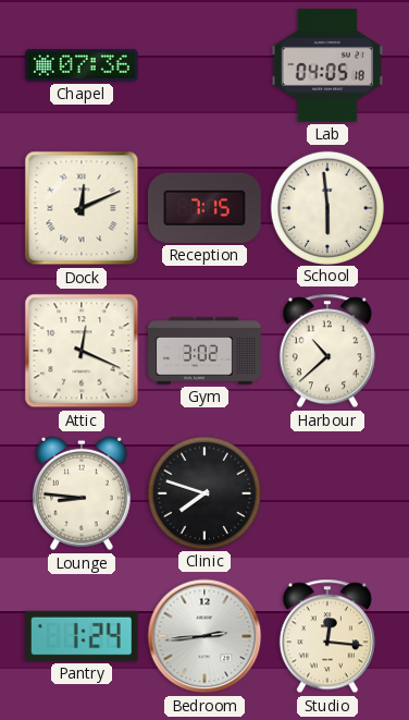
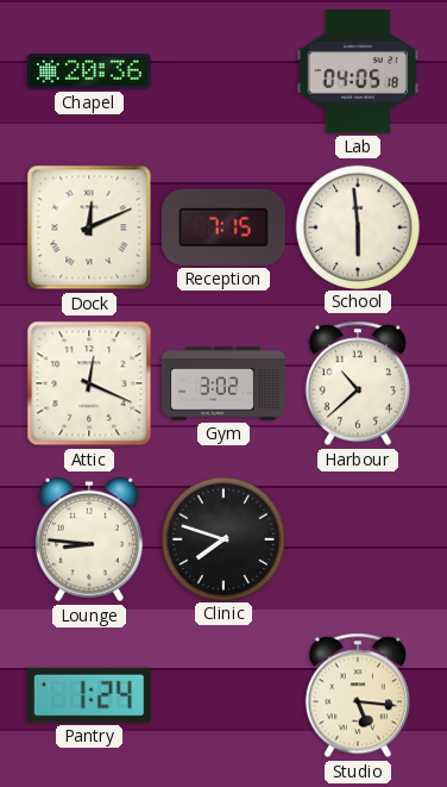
Chapel: 07:36 -> 20:36 (89, 71)
Bedroom: 2:44 -> none (205, 636)
Studio: 12:16 -> 5:16 (358, 695)
